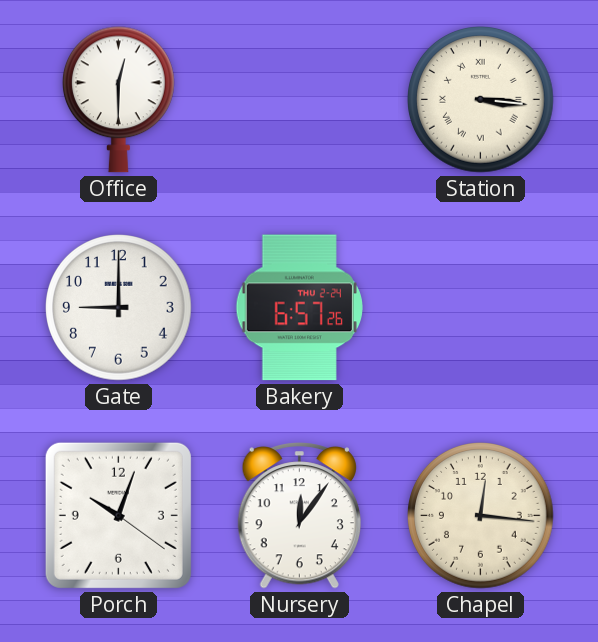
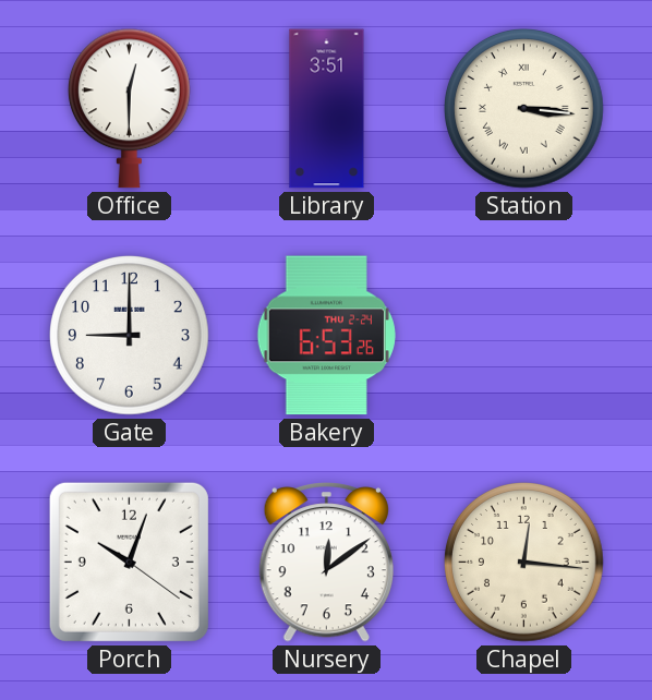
Library: none -> 3:51 (327, 109)
Bakery: 6:57 -> 6:53 (326, 336)
Nursery: 12:06 -> 12:09 (326, 563)
